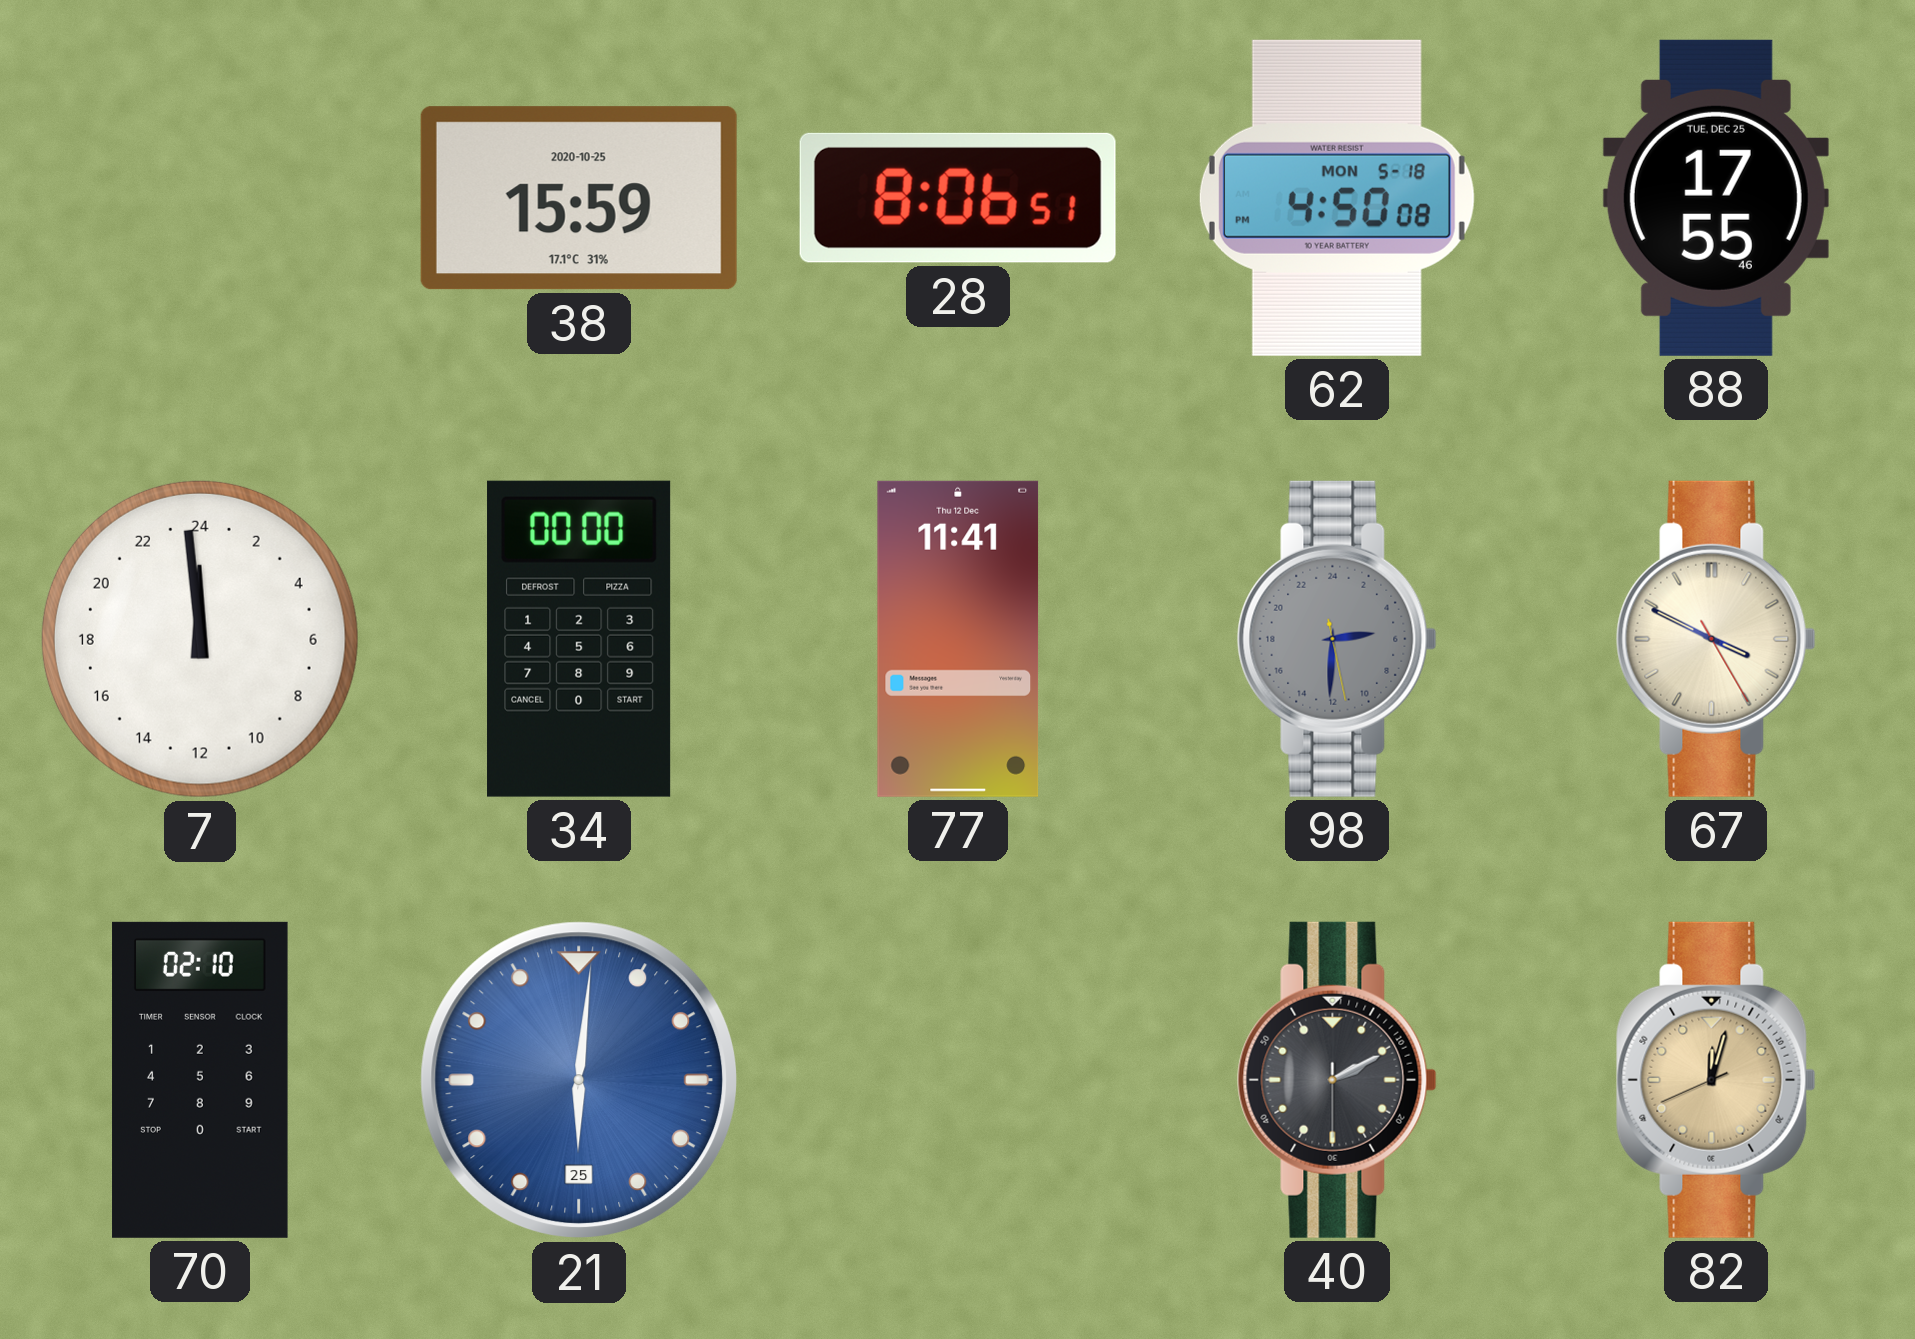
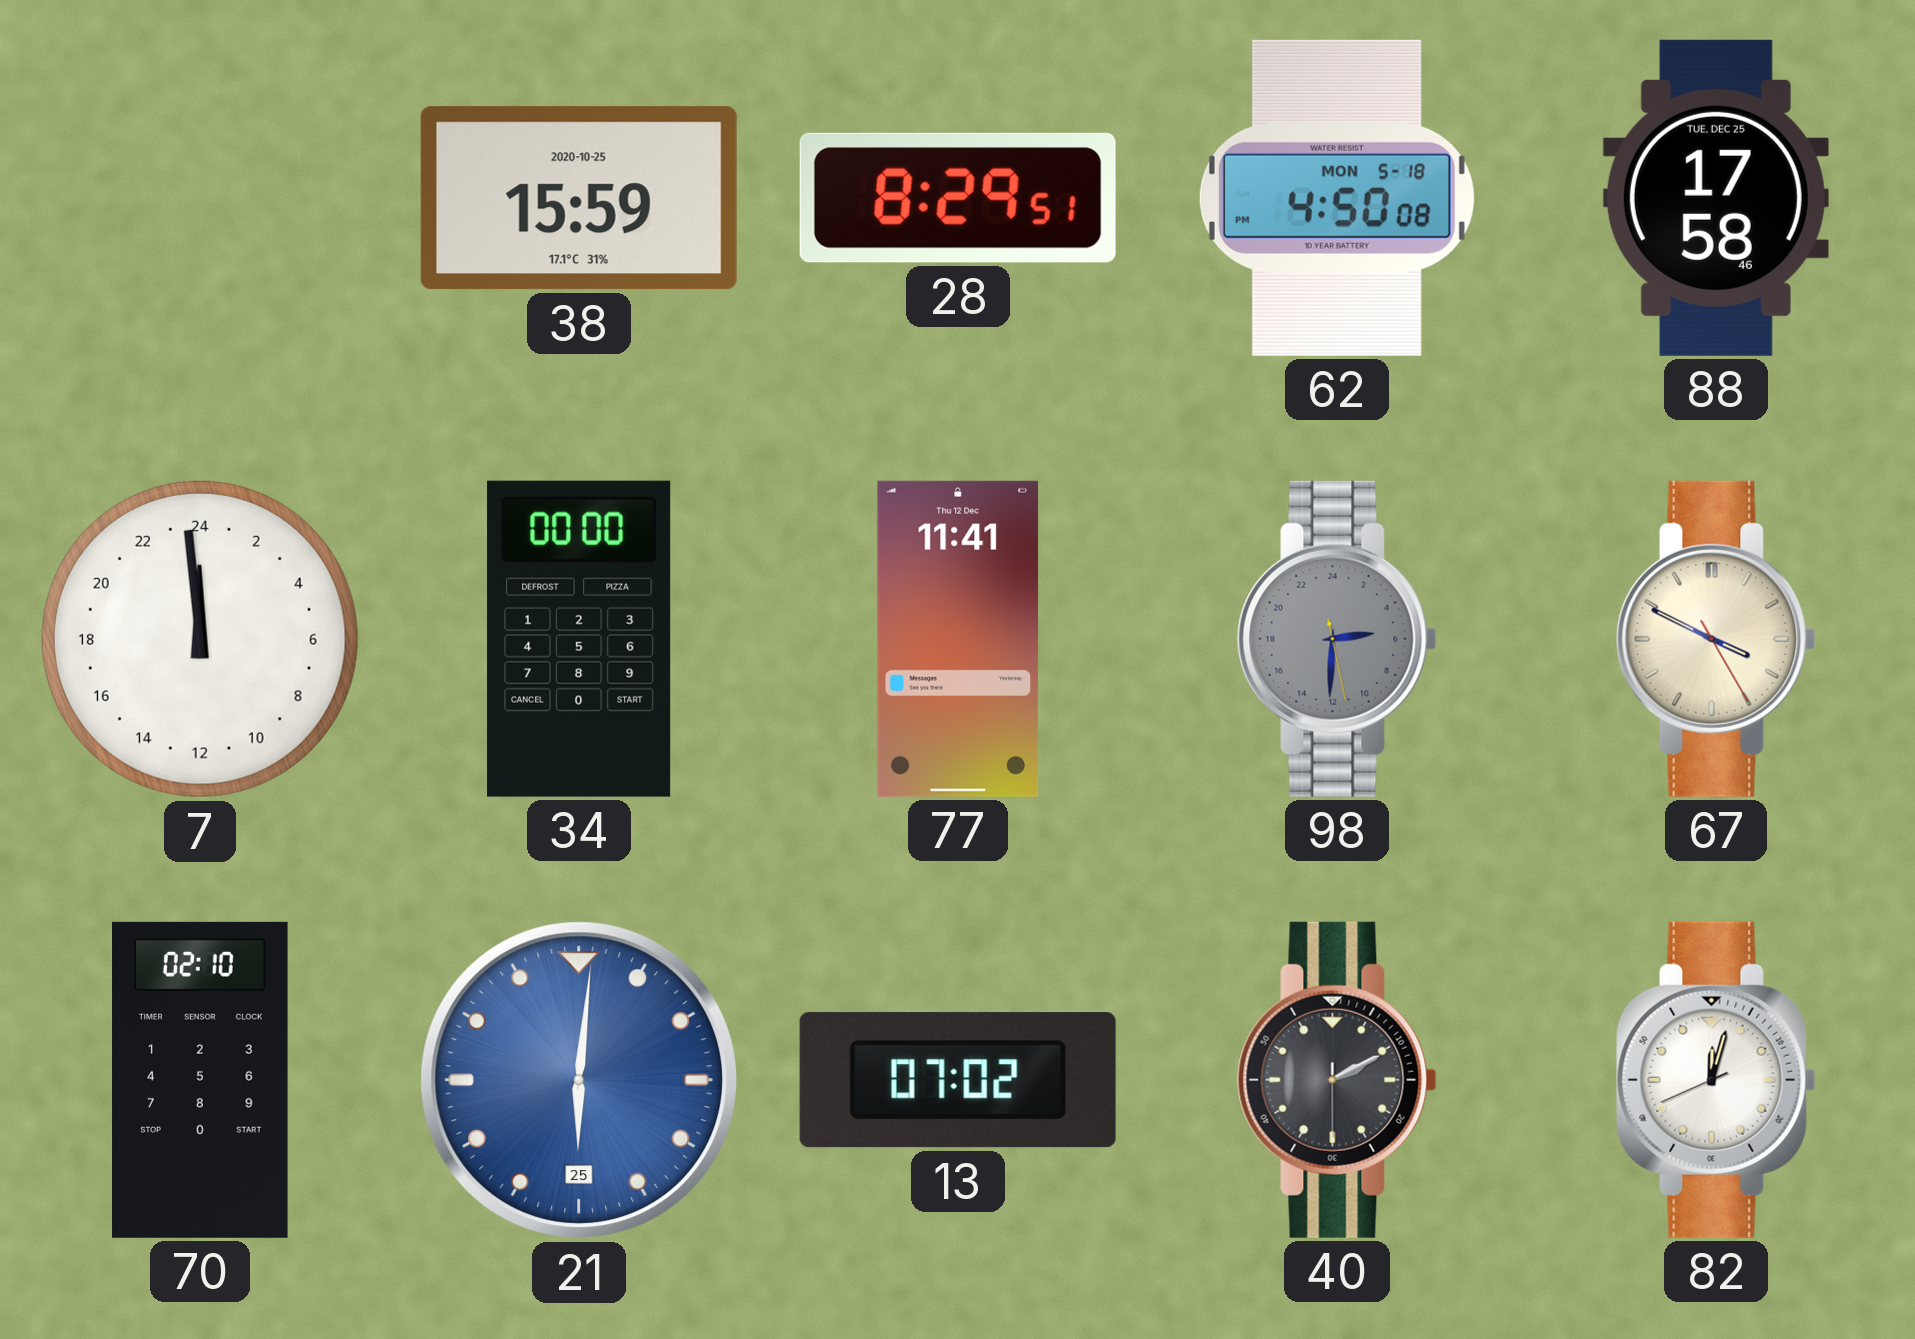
28: 8:06 -> 8:29 (958, 198)
88: 17:55 -> 17:58 (1716, 198)
13: none -> 07:02 (958, 1080)
82 dial: champagne -> white (1716, 1080)
